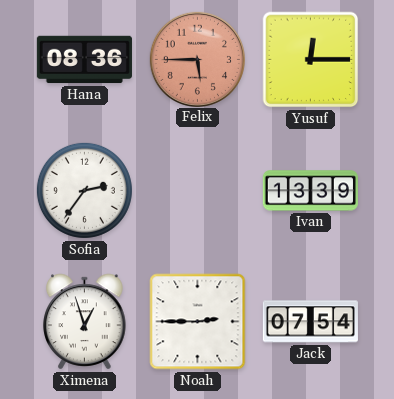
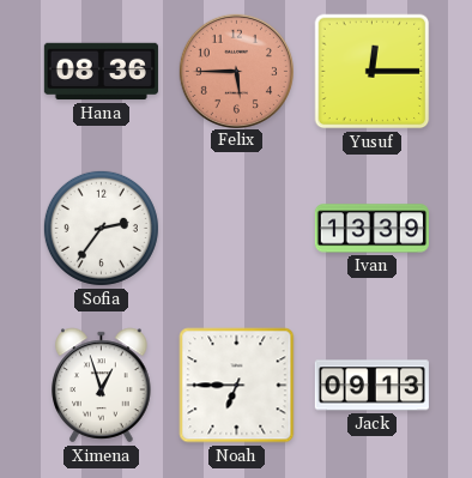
Noah: 2:45 -> 6:45 (237, 386)
Jack: 07:54 -> 09:13 (371, 386)
